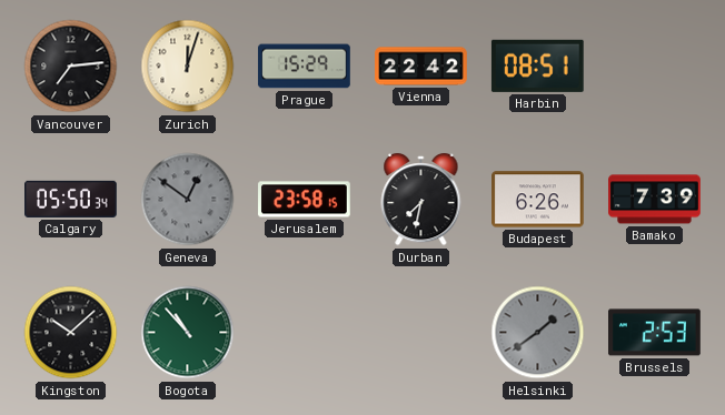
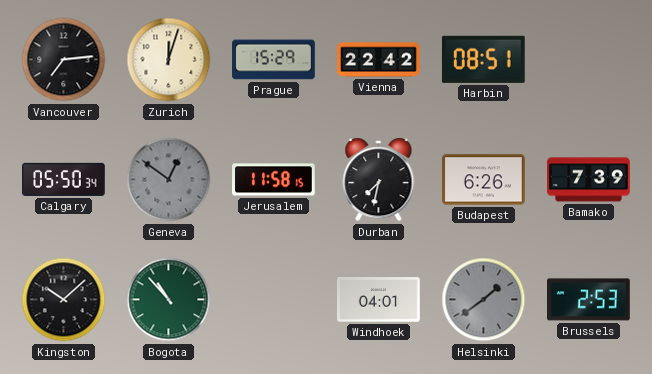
Jerusalem: 23:58 -> 11:58 (274, 180)
Windhoek: none -> 04:01 (379, 300)
